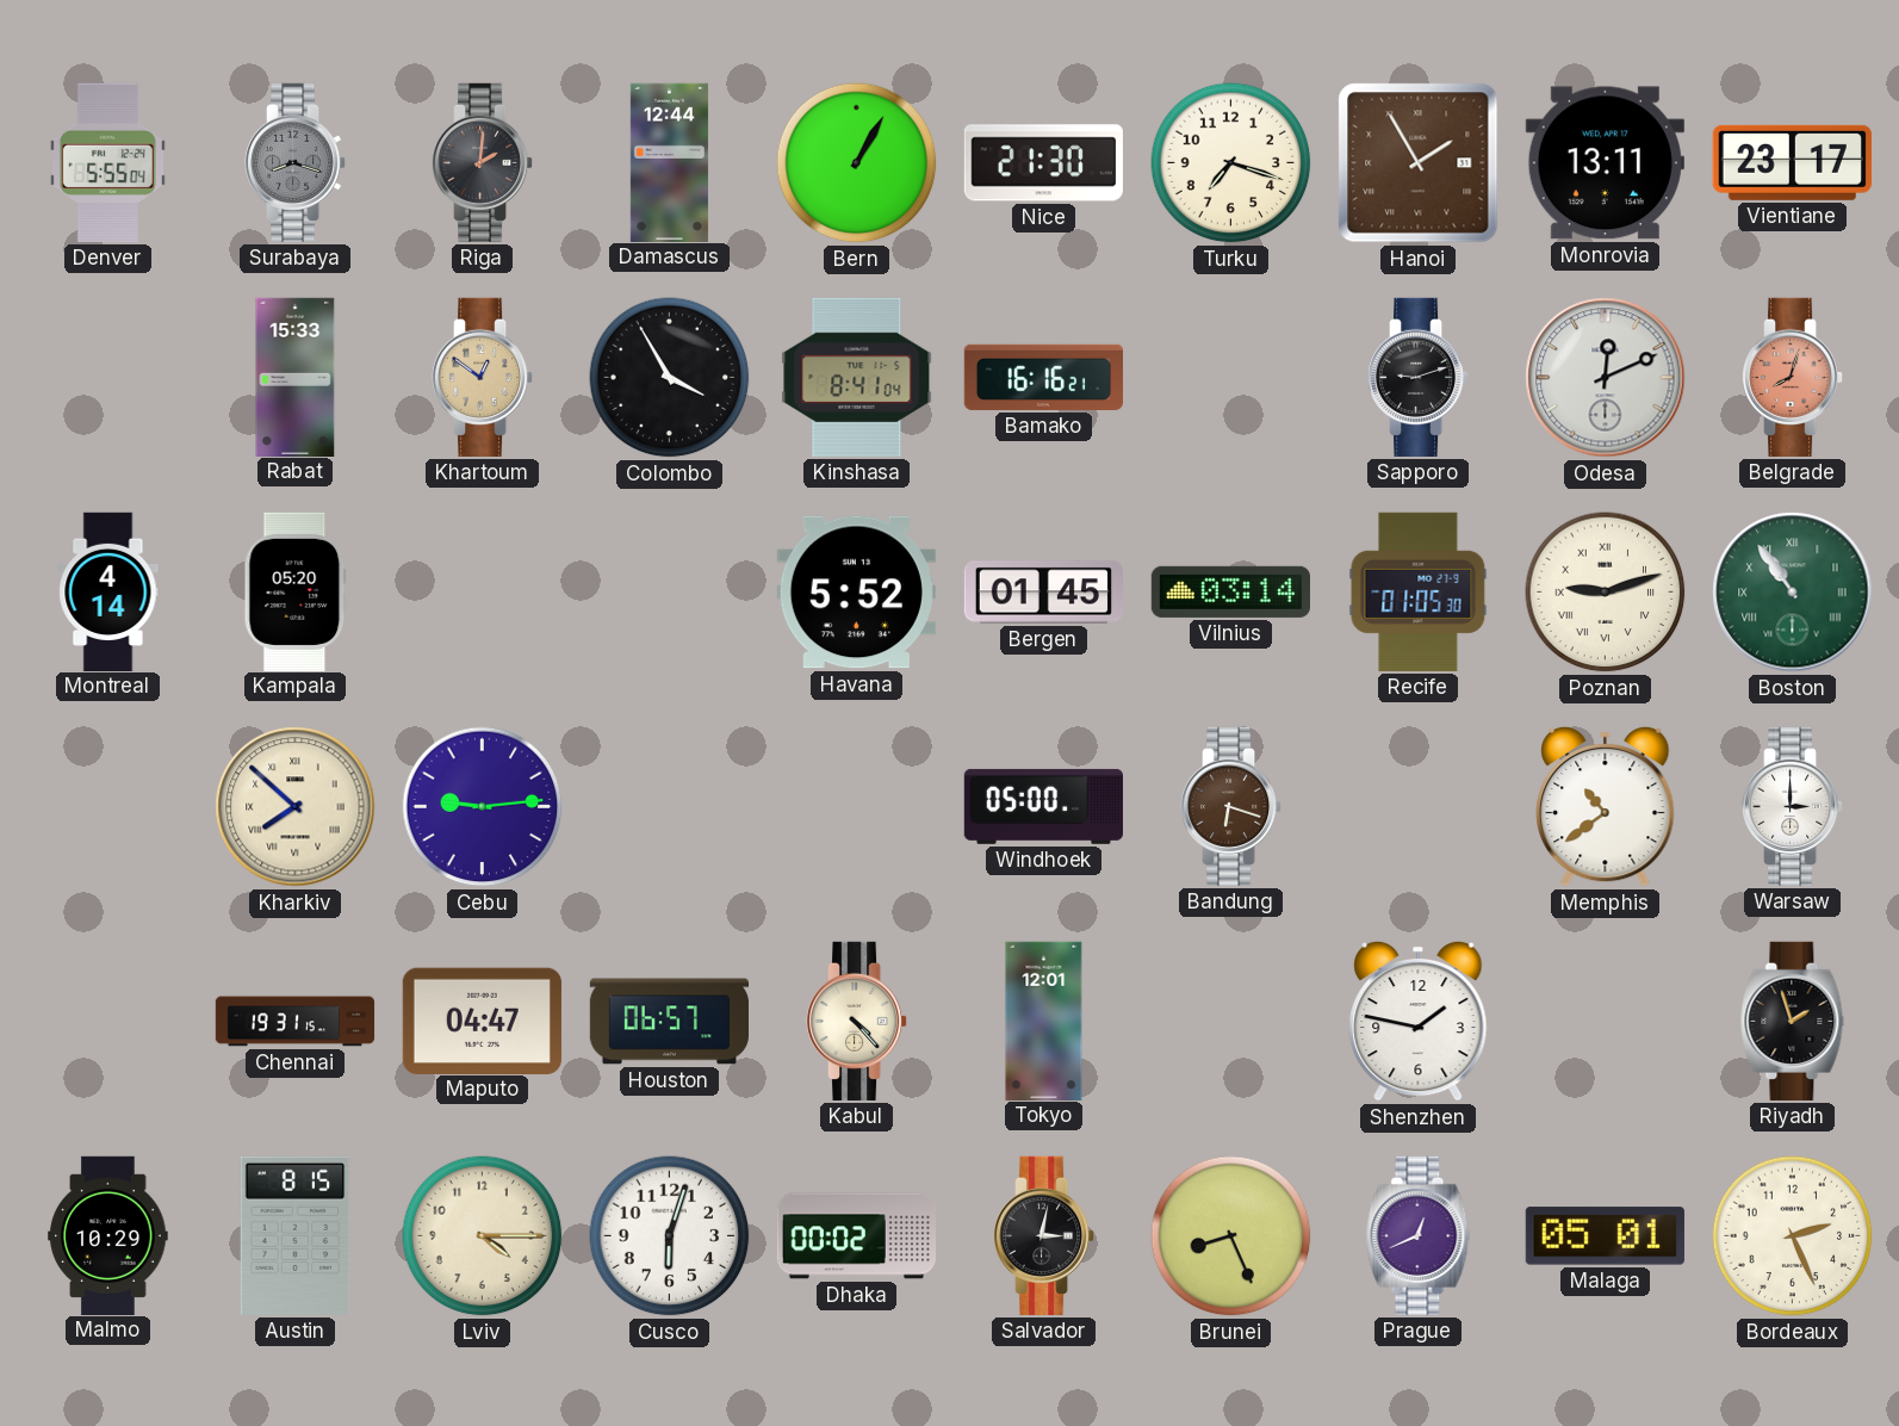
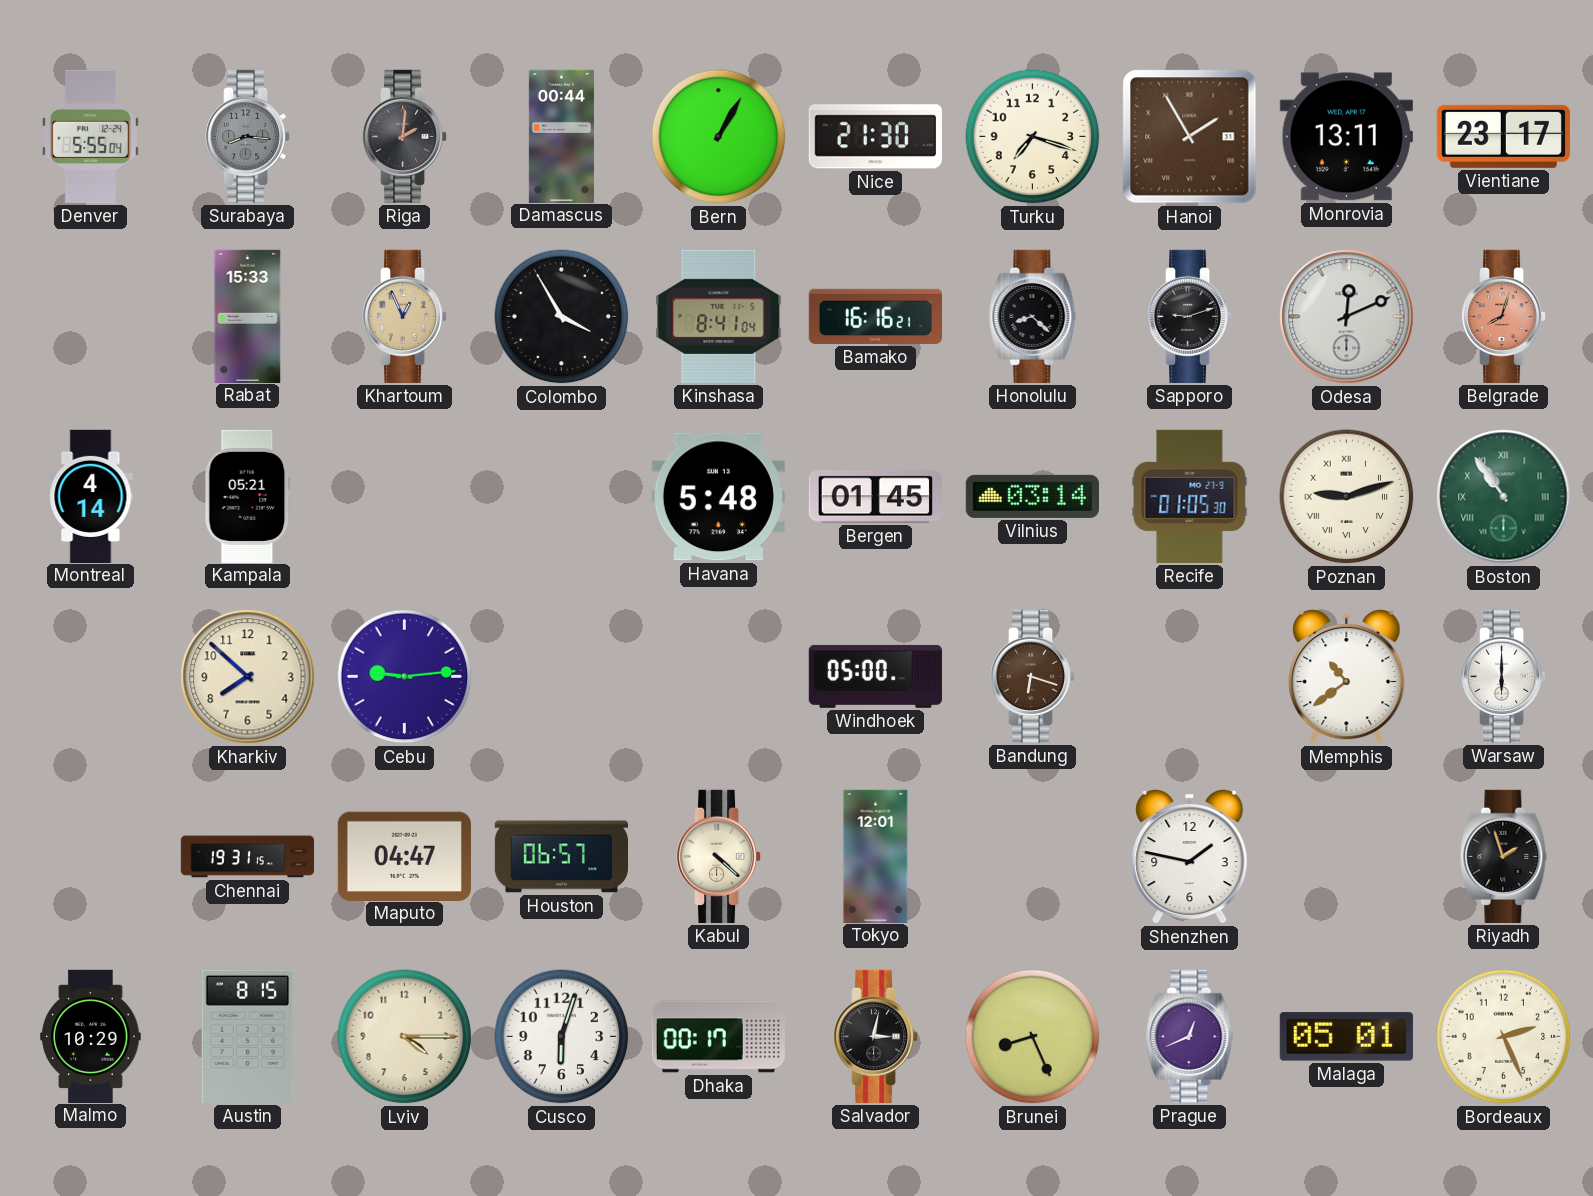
Surabaya: 8:18 -> 8:16 (249, 136)
Damascus: 12:44 -> 00:44 (561, 136)
Khartoum: 12:51 -> 12:56 (406, 316)
Honolulu: none -> 8:22 (1033, 316)
Kampala: 05:20 -> 05:21 (248, 496)
Havana: 5:52 -> 5:48 (718, 497)
Kharkiv numerals: Roman -> Arabic (248, 677)
Warsaw: 3:00 -> 6:00 (1505, 676)
Kabul: 4:23 -> 4:22 (720, 856)
Dhaka: 00:02 -> 00:17 (718, 1037)
